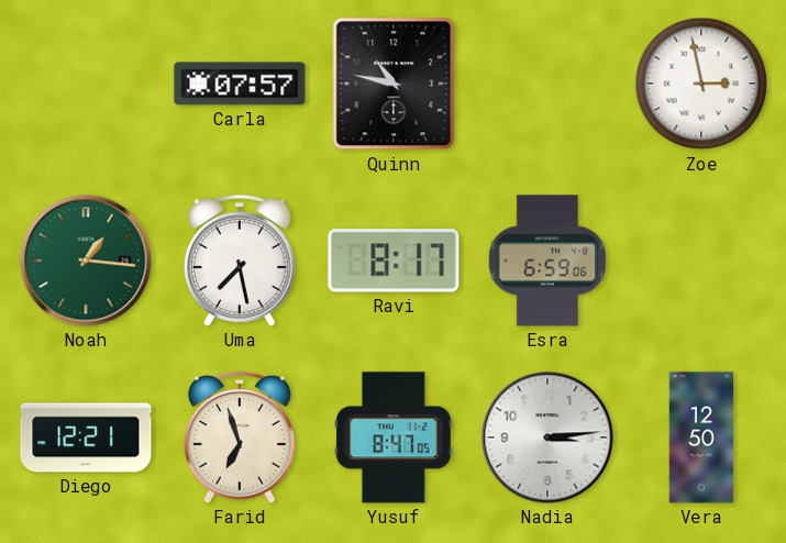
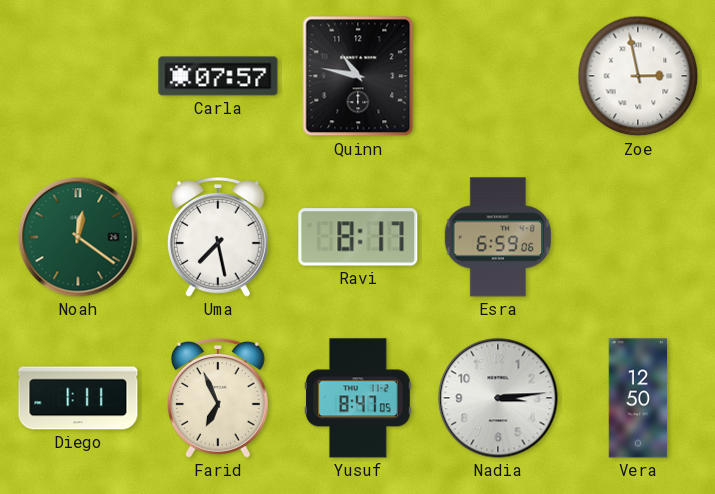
Noah: 1:16 -> 12:21 (78, 237)
Diego: 12:21 -> 1:11 (78, 398)
Farid: 6:57 -> 6:56 (218, 399)
